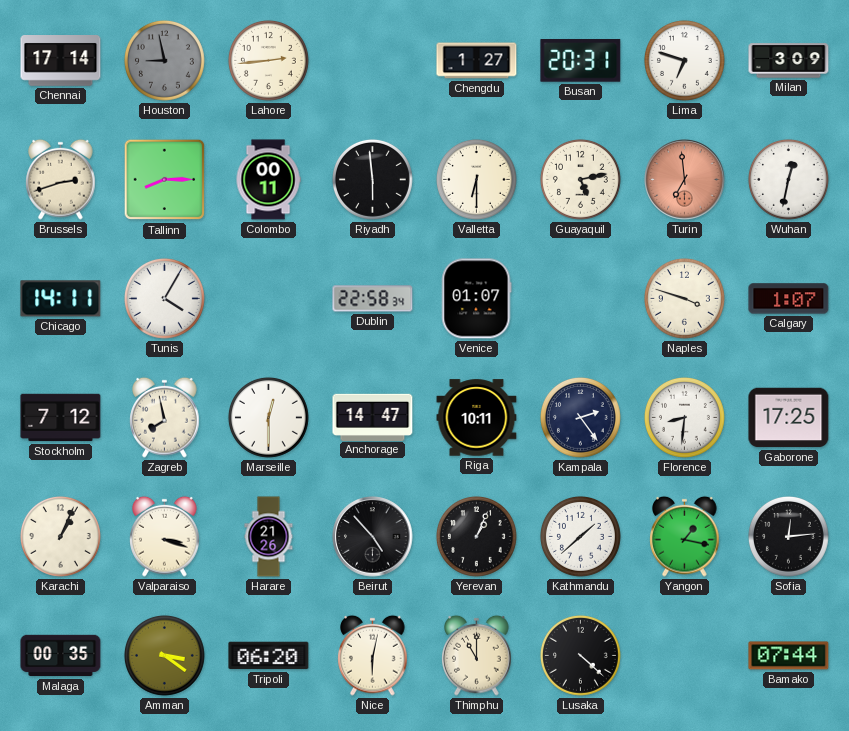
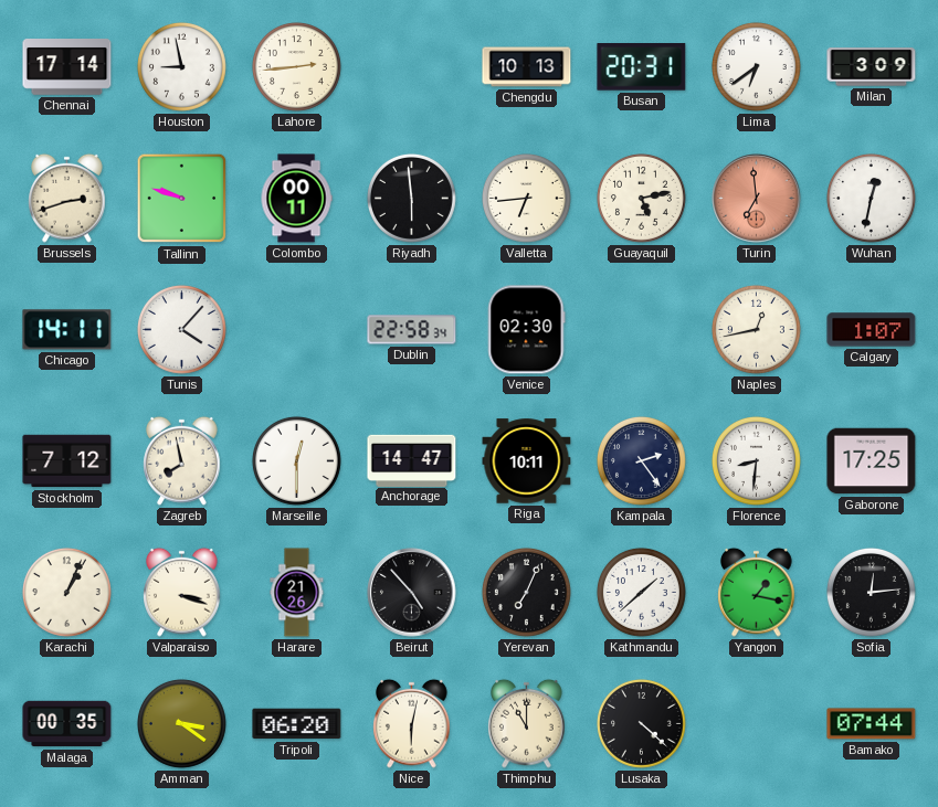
Houston dial: grey -> white (181, 66)
Chengdu: 1:27 -> 10:13 (527, 67)
Lima: 6:48 -> 6:39 (756, 66)
Tallinn: 8:15 -> 9:48 (182, 199)
Valletta: 6:30 -> 6:44 (526, 198)
Tunis: 4:05 -> 4:07 (181, 329)
Venice: 01:07 -> 02:30 (526, 330)
Naples: 3:48 -> 12:43 (756, 329)
Yerevan: 1:04 -> 7:04 (526, 592)
